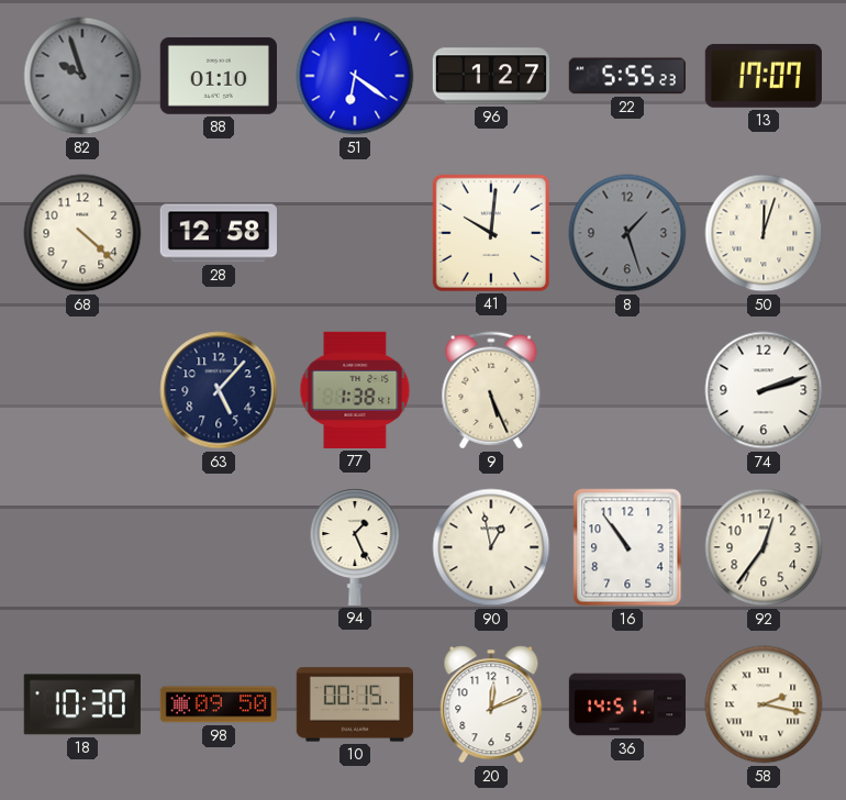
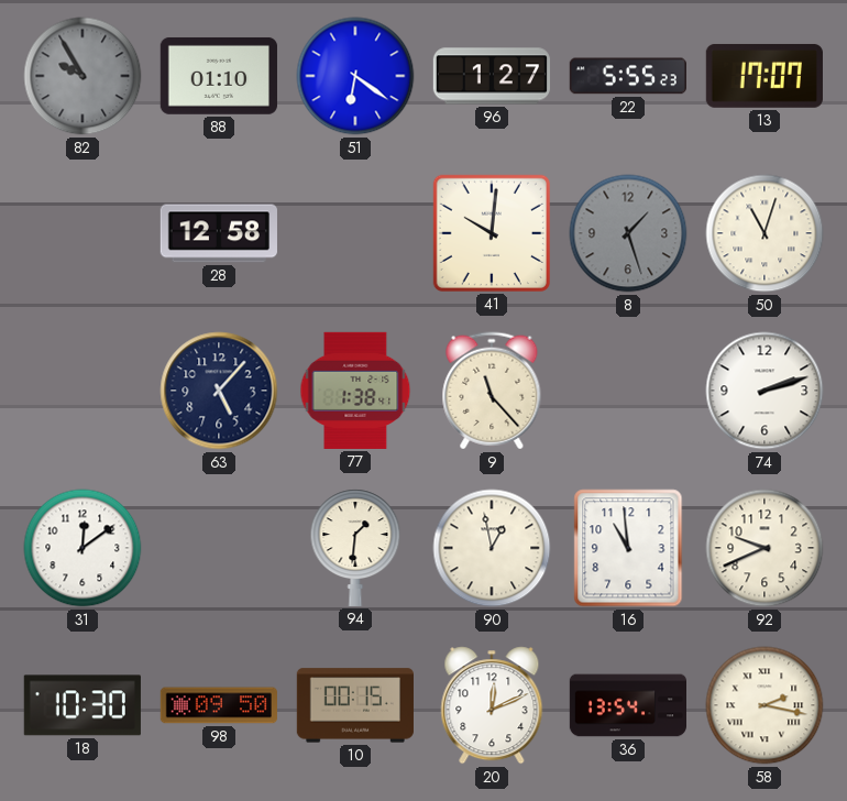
82: 9:57 -> 9:55 (82, 76)
68: 4:22 -> none (82, 233)
50: 12:03 -> 11:03 (765, 233)
9: 5:26 -> 11:23 (492, 391)
31: none -> 12:09 (82, 548)
94: 1:26 -> 1:31 (355, 548)
16: 10:54 -> 10:59 (628, 548)
92: 12:36 -> 9:41 (765, 548)
36: 14:51 -> 13:54 (628, 705)
